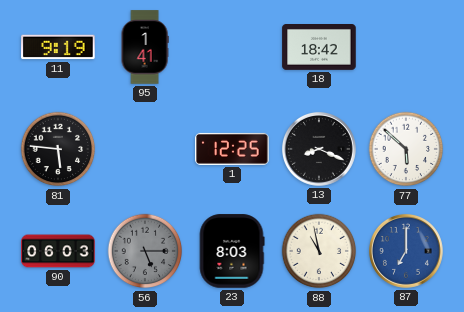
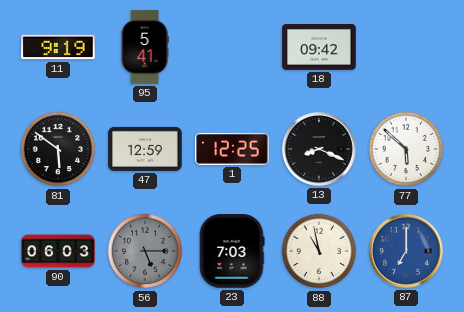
95: 1:41 -> 5:41 (145, 47)
18: 18:42 -> 09:42 (319, 48)
81: 5:46 -> 5:51 (58, 149)
47: none -> 12:59 (145, 149)
23: 8:03 -> 7:03 (232, 251)
